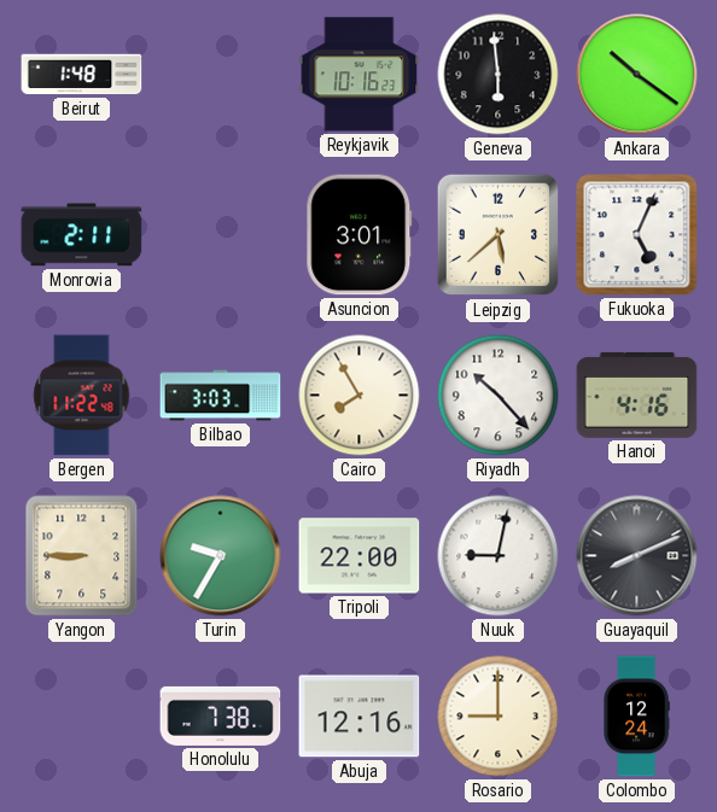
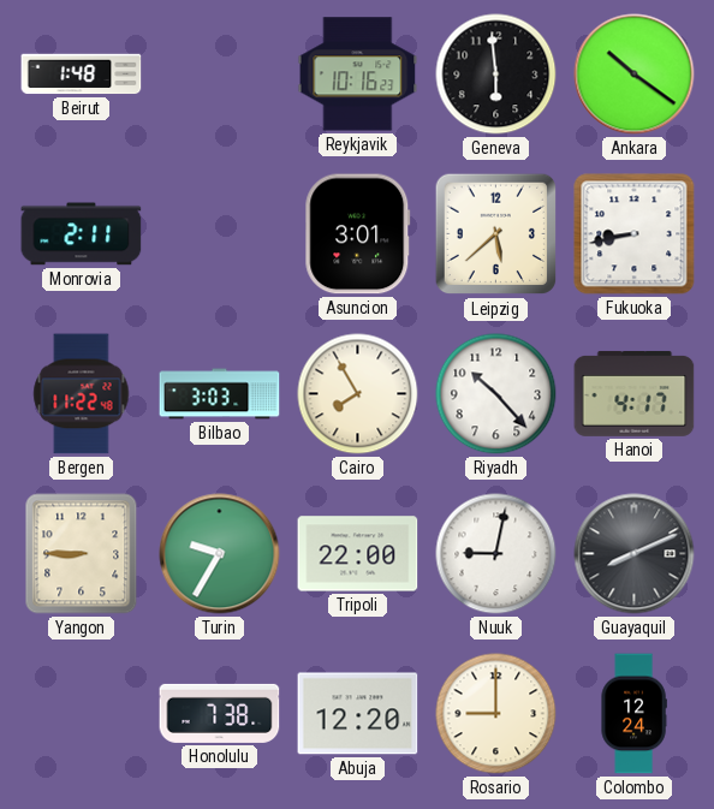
Fukuoka: 5:04 -> 8:43 (635, 234)
Hanoi: 4:16 -> 4:17 (635, 393)
Abuja: 12:16 -> 12:20 (358, 714)
